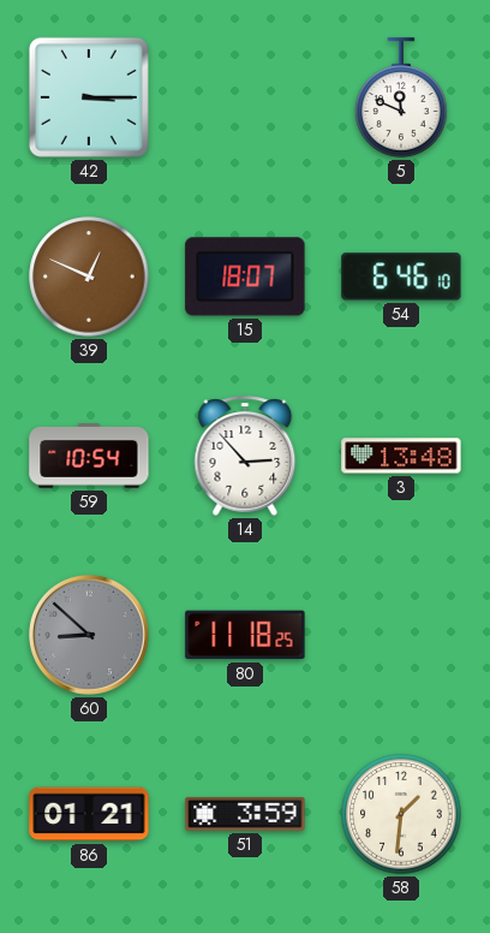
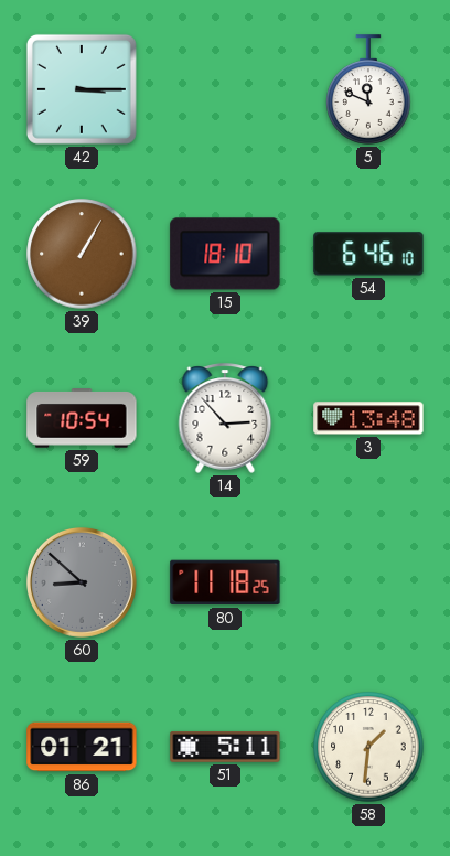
39: 12:49 -> 1:05 (82, 254)
15: 18:07 -> 18:10 (225, 254)
51: 3:59 -> 5:11 (225, 747)
